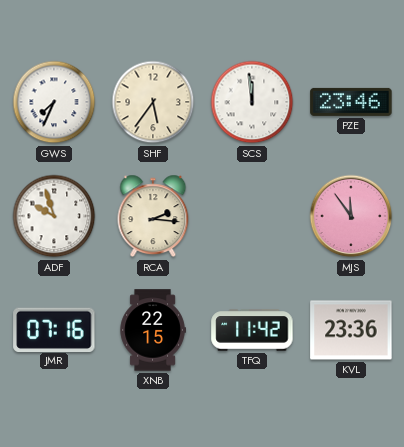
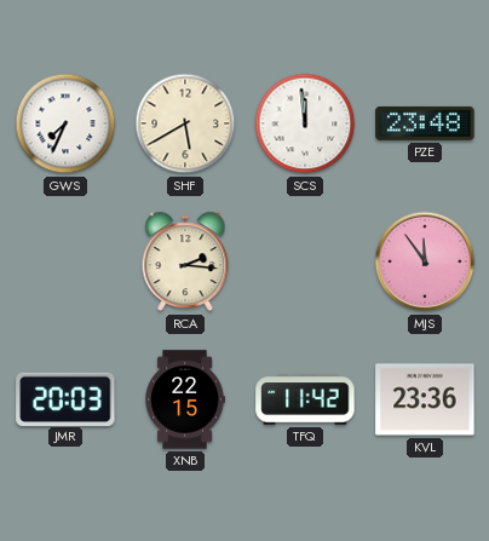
SHF: 5:36 -> 5:40 (185, 123)
PZE: 23:46 -> 23:48 (425, 123)
ADF: 9:57 -> none (54, 216)
JMR: 07:16 -> 20:03 (65, 398)
